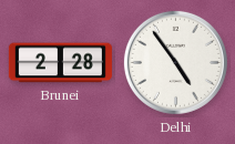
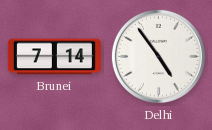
Brunei: 2:28 -> 7:14 (54, 57)
